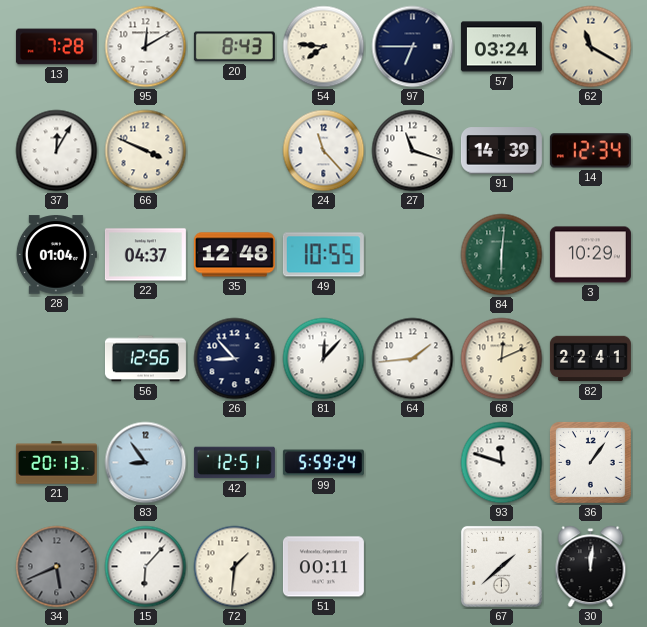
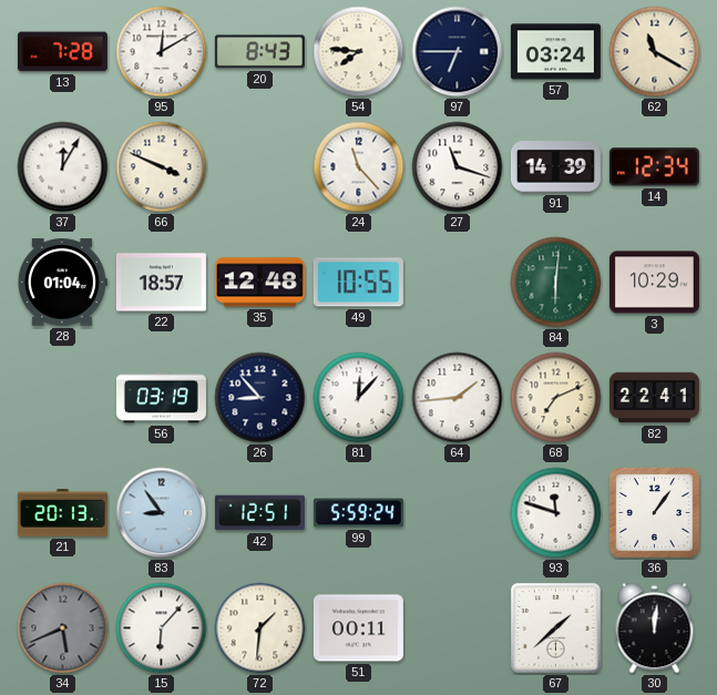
22: 04:37 -> 18:57 (161, 283)
56: 12:56 -> 03:19 (161, 398)
68: 12:11 -> 7:11 (556, 398)
